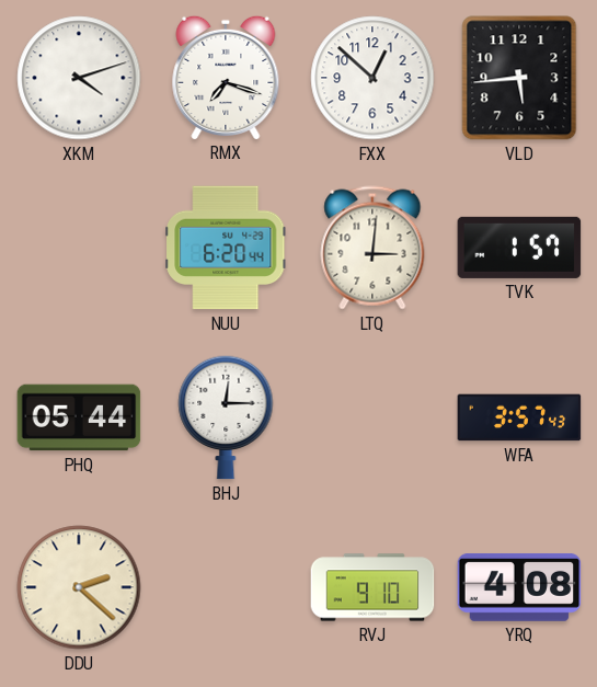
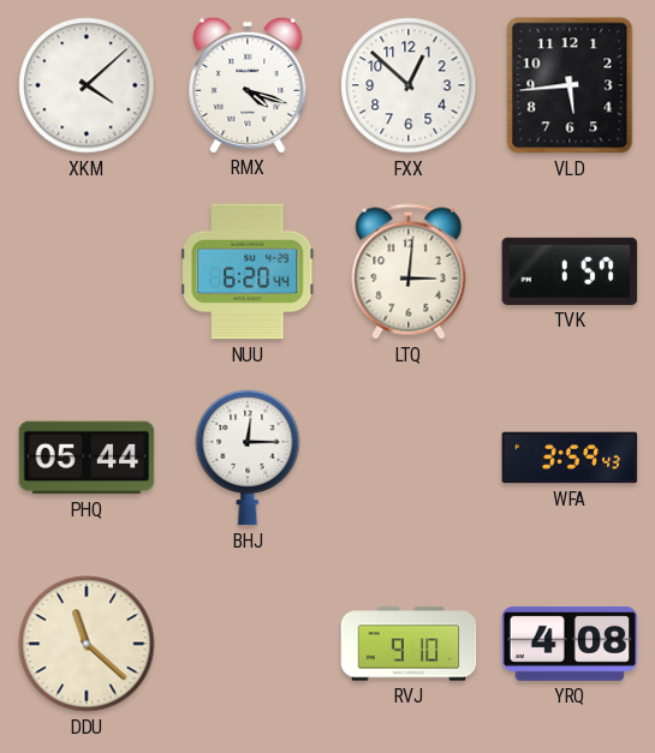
XKM: 4:12 -> 4:08 (87, 85)
RMX: 7:18 -> 4:18 (248, 84)
WFA: 3:57 -> 3:59 (570, 458)
DDU: 2:22 -> 11:22 (87, 644)
